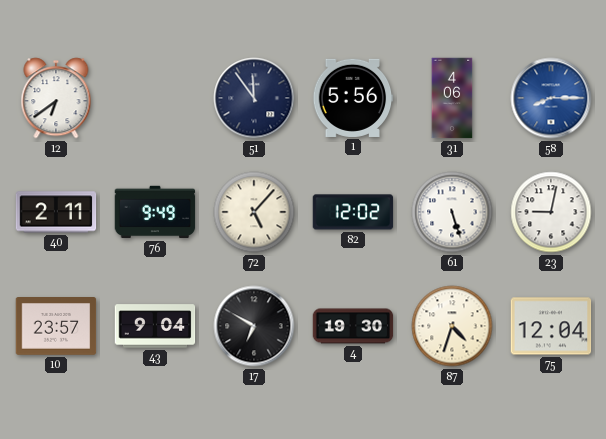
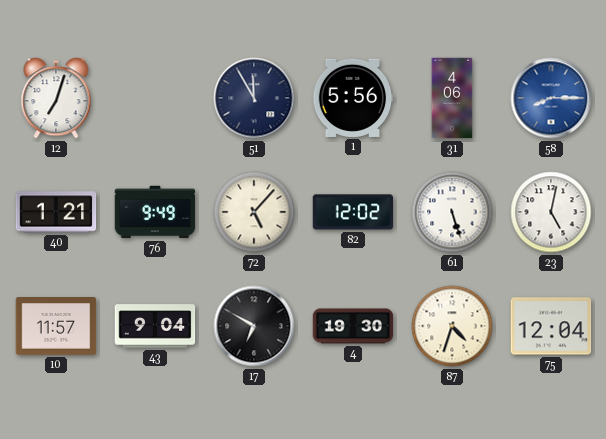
12: 6:39 -> 7:03 (56, 98)
51: 11:54 -> 11:55 (254, 98)
40: 2:11 -> 1:21 (56, 212)
23: 9:02 -> 5:02 (551, 212)
10: 23:57 -> 11:57 (56, 327)
